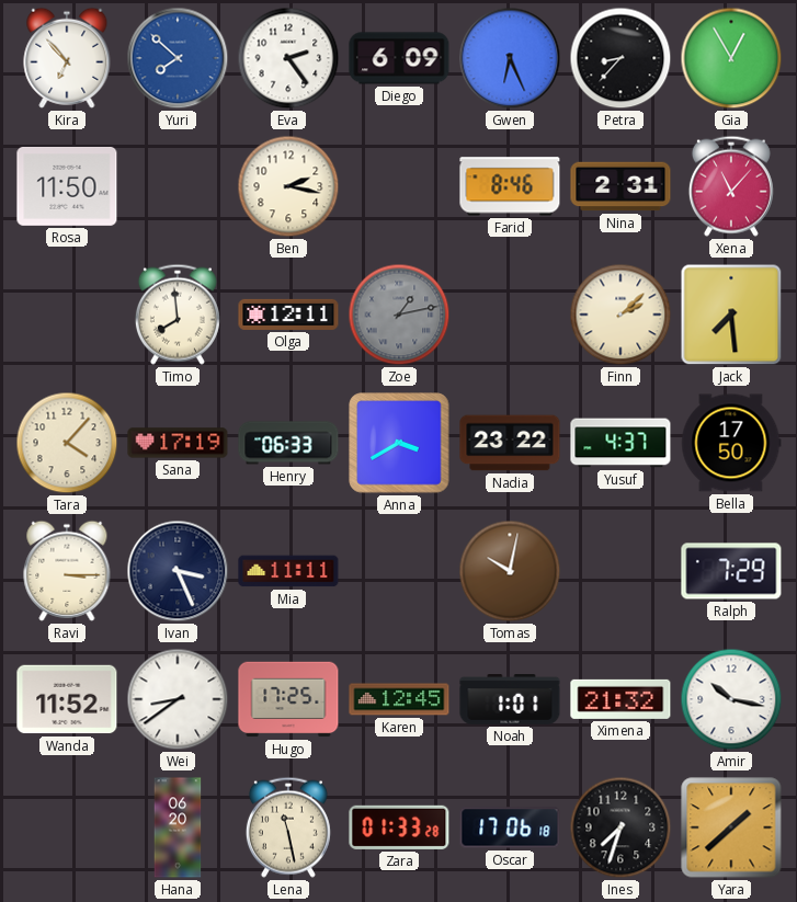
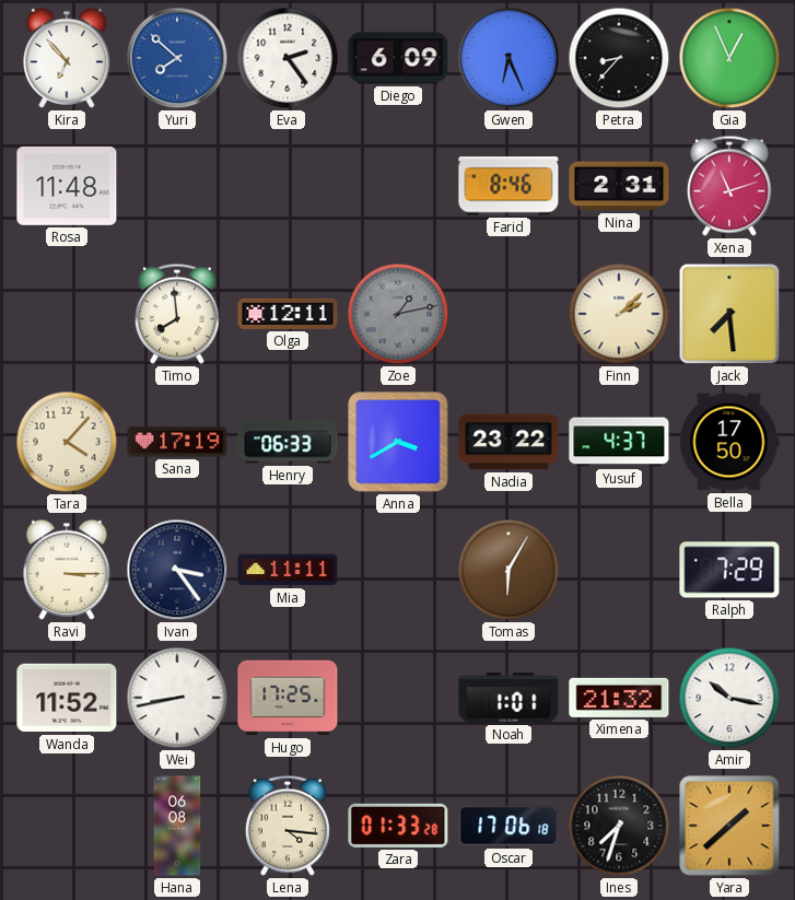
Gia: 12:55 -> 12:56 (729, 58)
Rosa: 11:50 -> 11:48 (67, 186)
Ben: 2:17 -> none (288, 186)
Xena: 11:07 -> 11:12 (729, 186)
Ivan: 3:26 -> 3:24 (177, 570)
Tomas: 10:02 -> 6:05 (508, 570)
Wei: 8:39 -> 8:43 (177, 698)
Karen: 12:45 -> none (399, 699)
Hana: 06:20 -> 06:08 (177, 826)
Lena: 11:28 -> 4:16 (288, 826)
